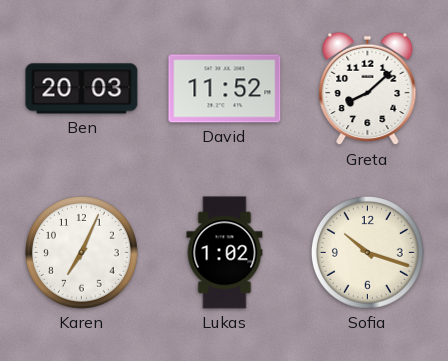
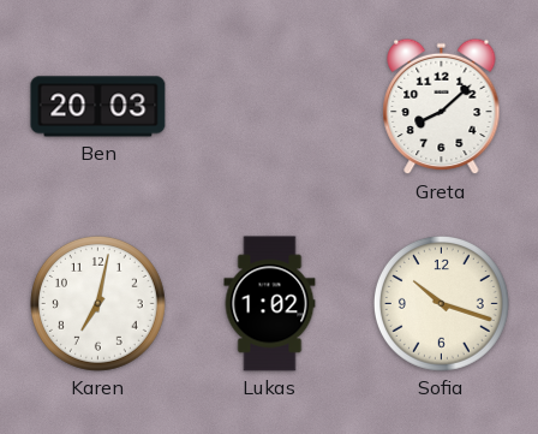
David: 11:52 -> none (225, 89)
Karen: 7:04 -> 7:02 (97, 303)
